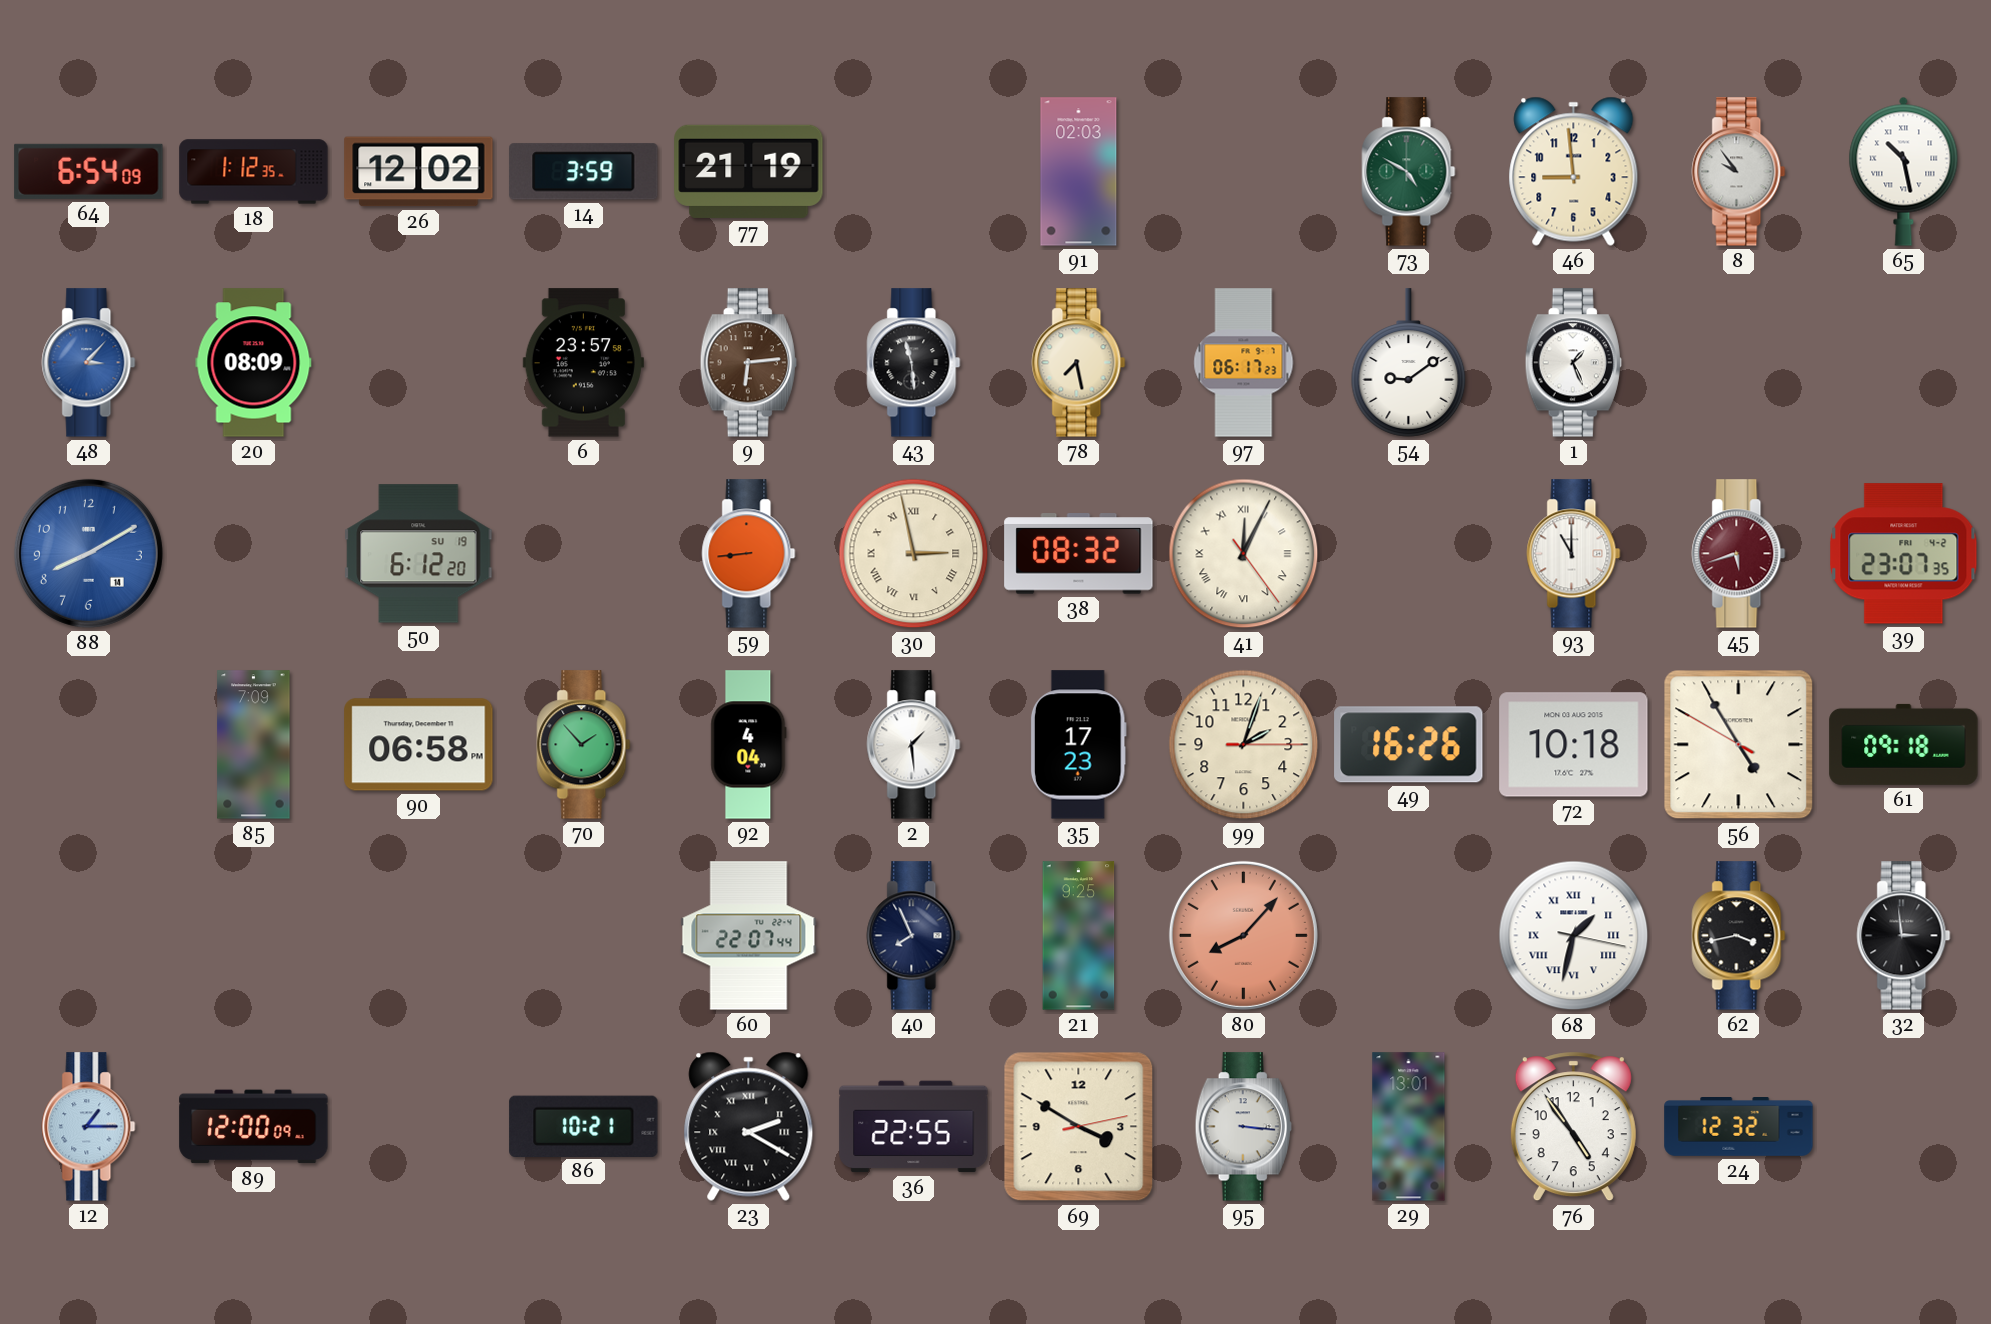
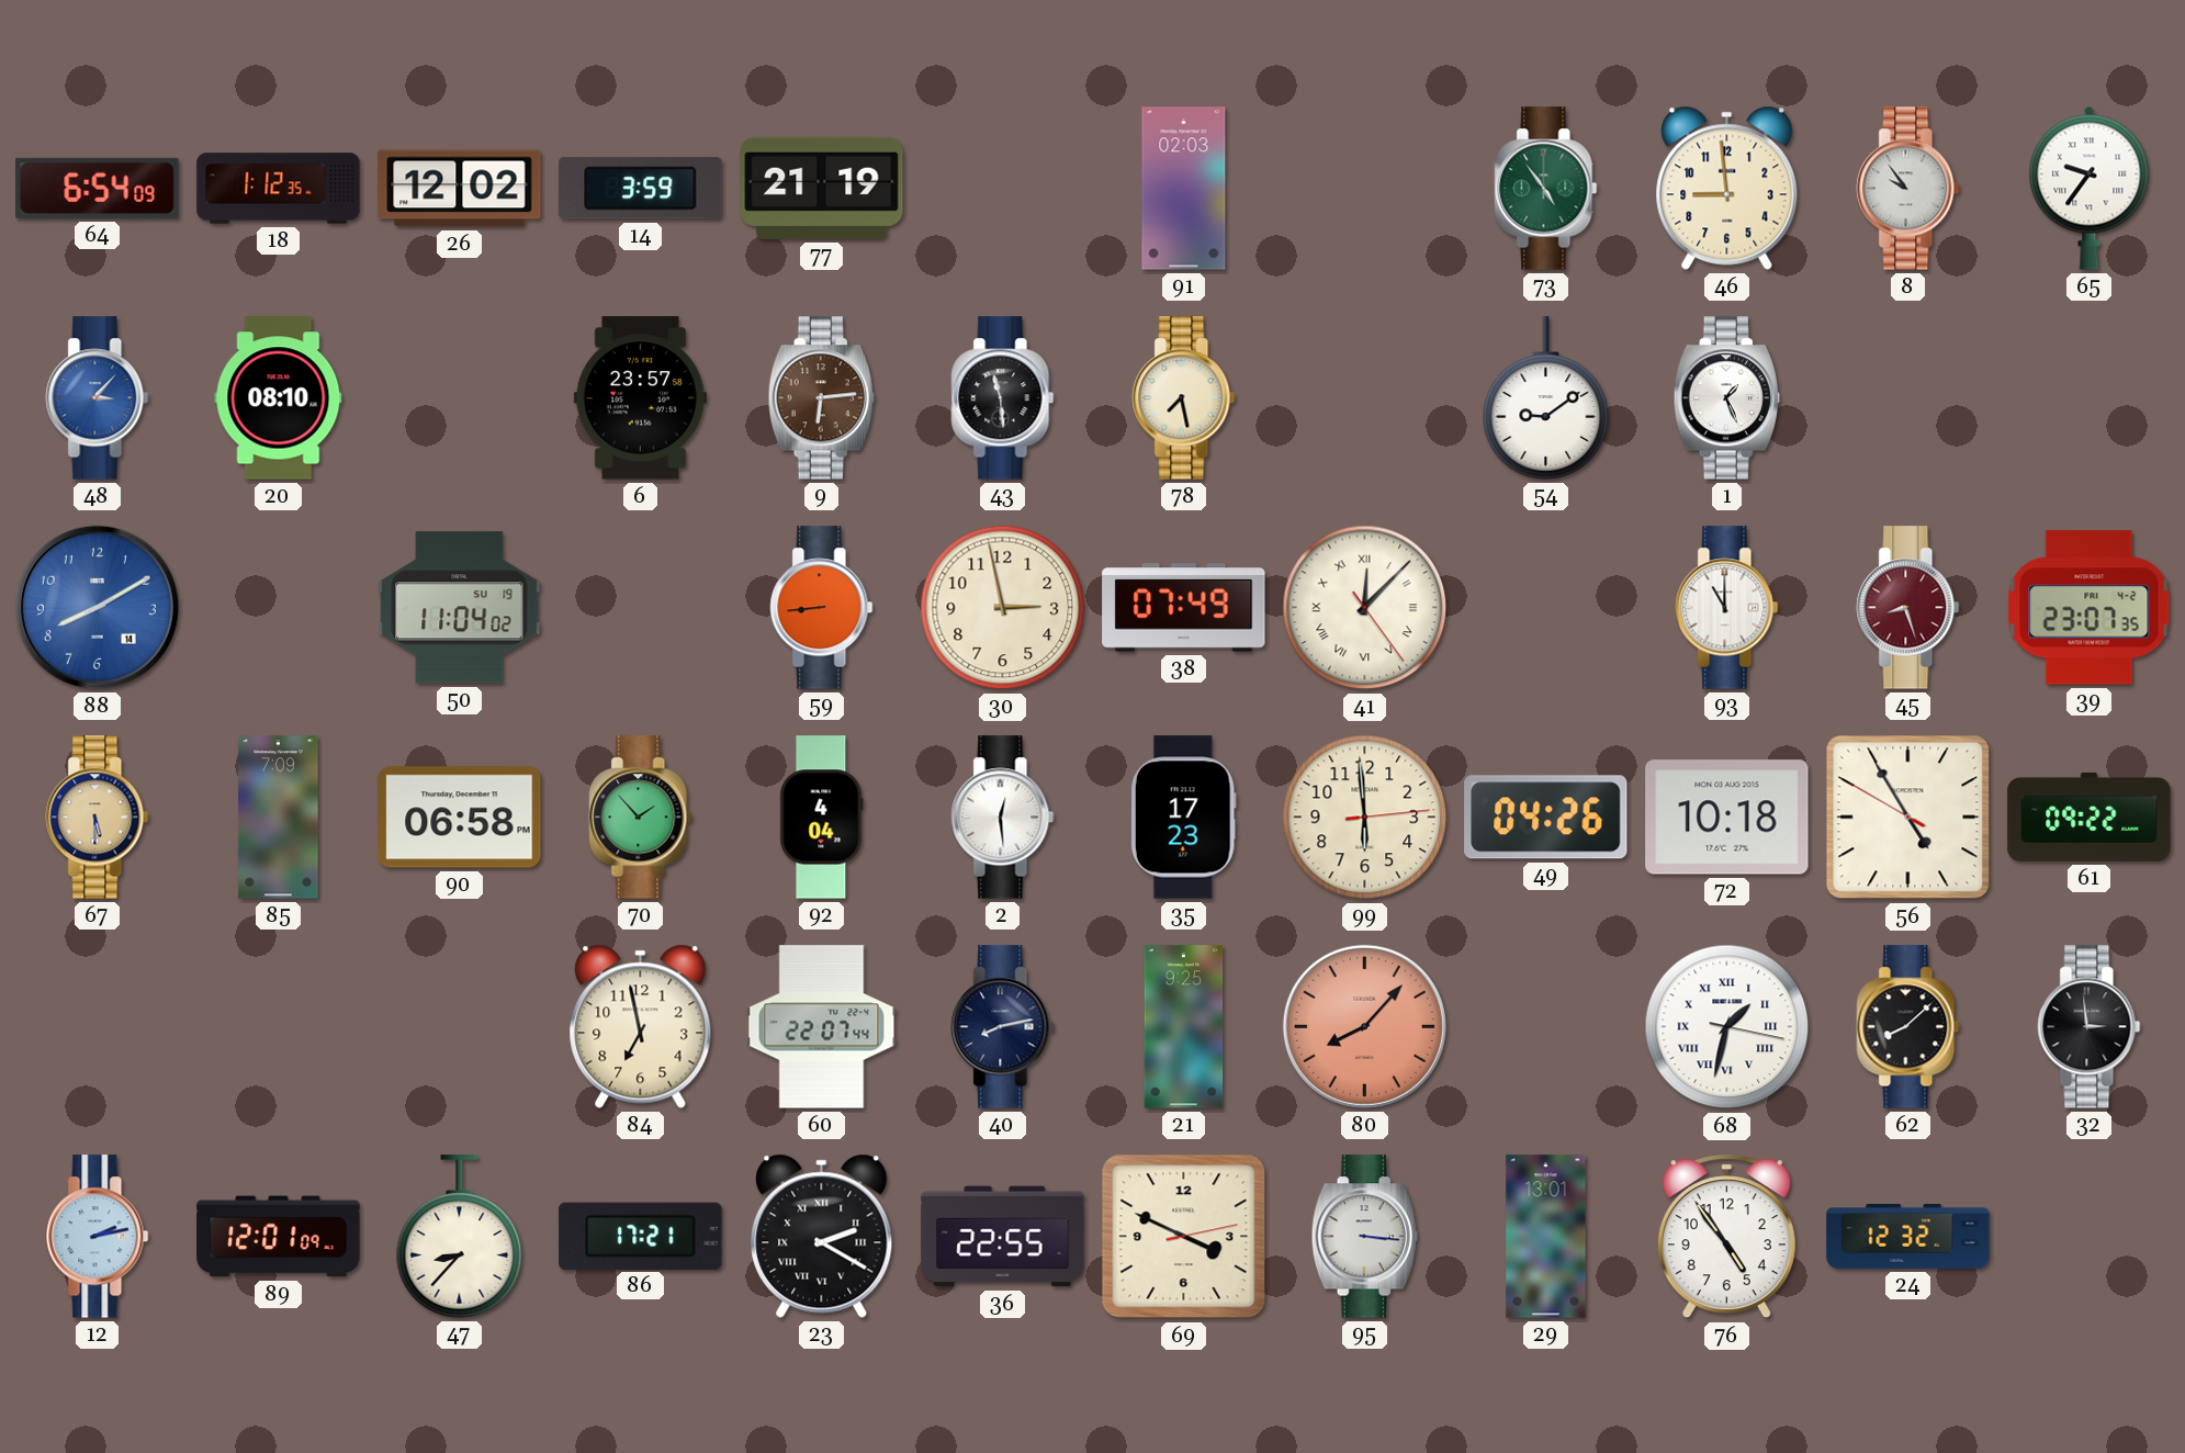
73: 4:50 -> 4:54 (1546, 189)
65: 10:28 -> 9:36 (2090, 188)
20: 08:09 -> 08:10 (279, 398)
97: 06:17 -> none (1244, 363)
50: 6:12 -> 11:04 (460, 608)
30 numerals: Roman -> Arabic (1003, 608)
38: 08:32 -> 07:49 (1184, 608)
41: 12:04 -> 12:07 (1365, 608)
45: 5:42 -> 8:27 (1908, 608)
67: none -> 5:30 (98, 818)
2: 1:29 -> 12:29 (1003, 818)
99: 2:03 -> 5:59 (1365, 818)
49: 16:26 -> 04:26 (1546, 818)
61: 09:18 -> 09:22 (2090, 816)
84: none -> 6:58 (641, 1026)
40: 7:56 -> 8:13 (1003, 1027)
62: 3:43 -> 8:08 (1908, 1027)
12: 1:15 -> 2:13 (98, 1237)
89: 12:00 -> 12:01 (279, 1237)
47: none -> 8:37 (460, 1237)
86: 10:21 -> 17:21 (641, 1236)
69: 3:50 -> 3:49 (1184, 1237)
